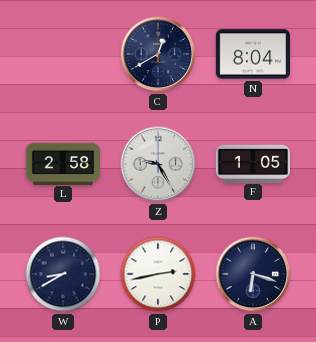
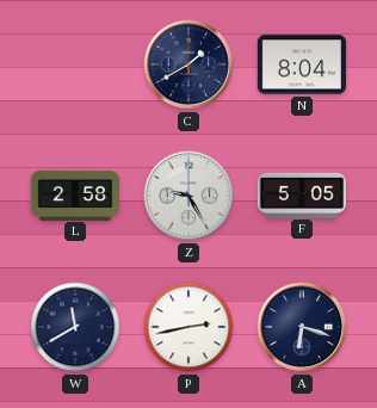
C: 12:40 -> 1:40 (188, 64)
F: 1:05 -> 5:05 (301, 194)
W: 8:40 -> 11:40 (75, 327)
